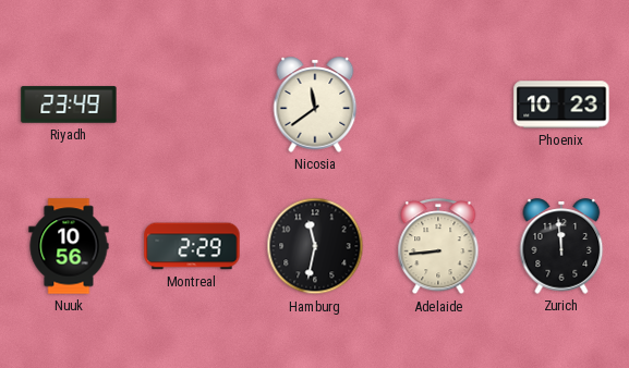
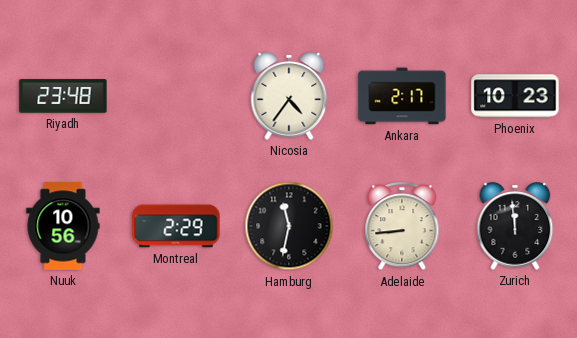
Riyadh: 23:49 -> 23:48 (63, 96)
Nicosia: 11:39 -> 4:36 (289, 96)
Ankara: none -> 2:17 (402, 96)
